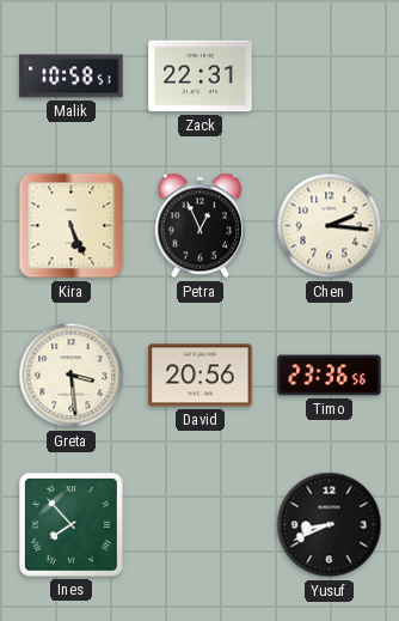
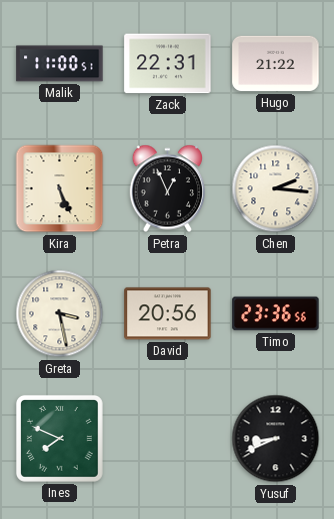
Malik: 10:58 -> 11:00 (60, 64)
Hugo: none -> 21:22 (276, 64)
Greta: 3:29 -> 3:28 (60, 314)
Ines: 7:53 -> 7:49 (59, 438)
